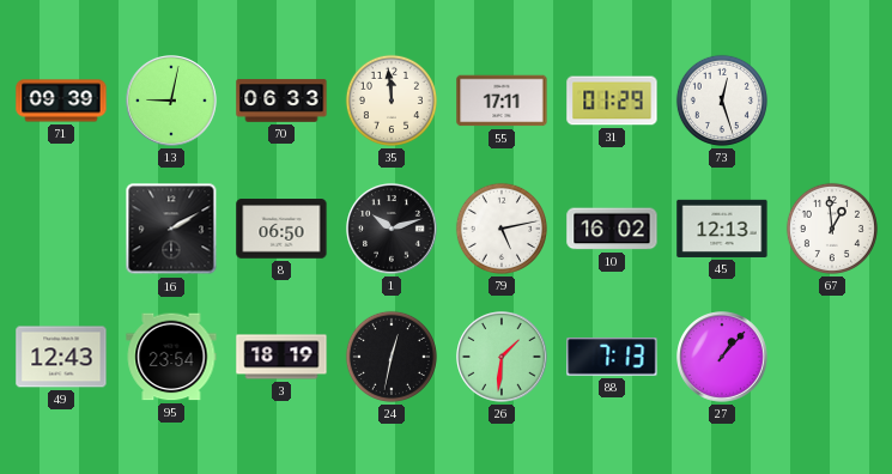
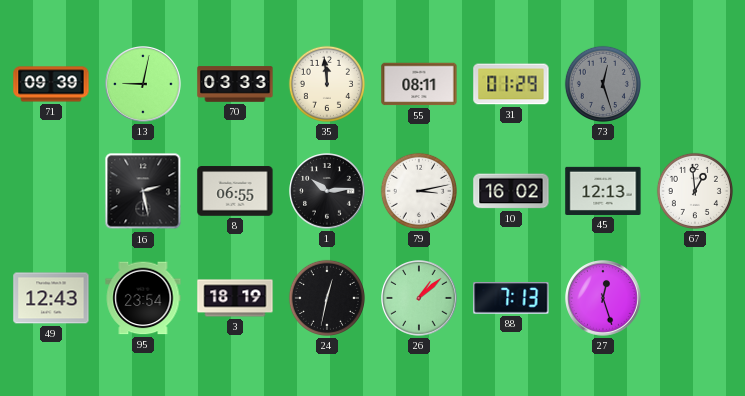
70: 06:33 -> 03:33 (235, 84)
55: 17:11 -> 08:11 (419, 84)
73 dial: white -> grey (603, 84)
16: 2:10 -> 2:28 (143, 191)
8: 06:50 -> 06:55 (235, 191)
1: 10:12 -> 10:14 (327, 191)
79: 5:13 -> 3:13 (419, 191)
26: 1:31 -> 1:08 (419, 298)
27: 1:07 -> 12:27 (603, 298)
